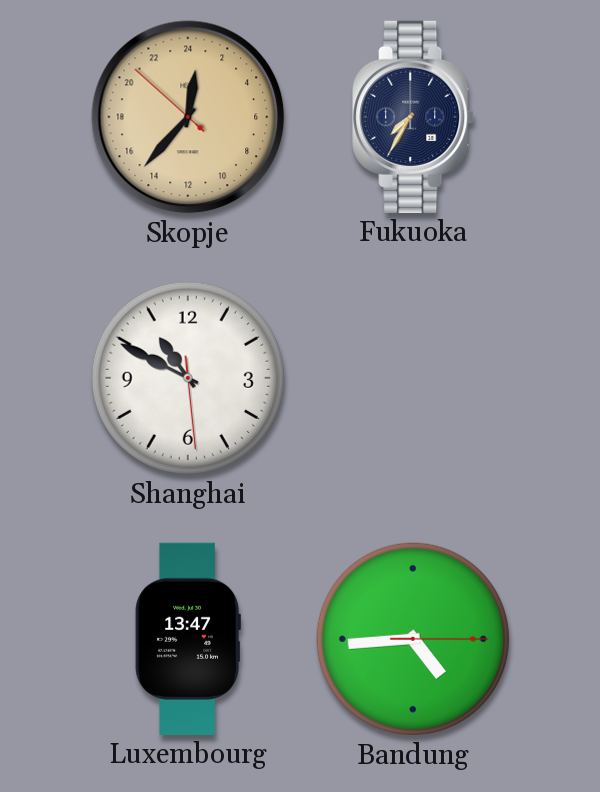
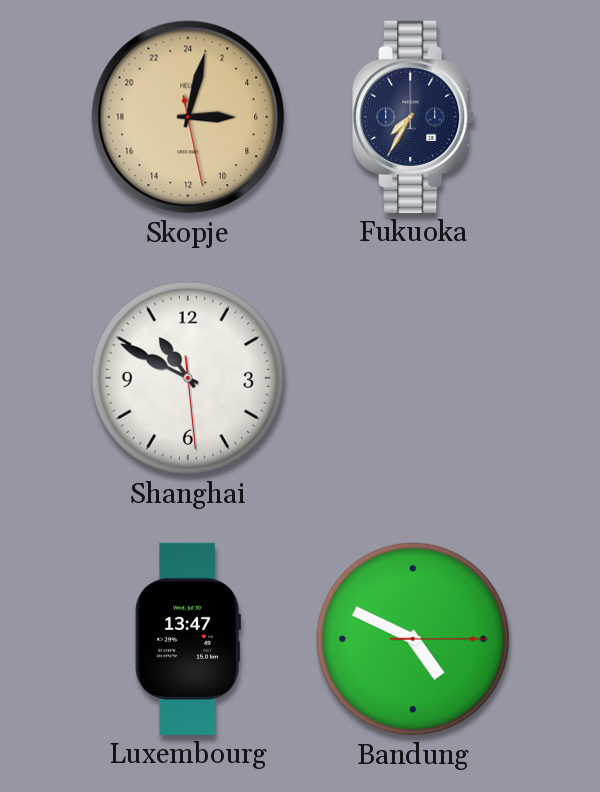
Skopje: 0:36 -> 6:02 (188, 117)
Bandung: 4:44 -> 4:49 (413, 639)
